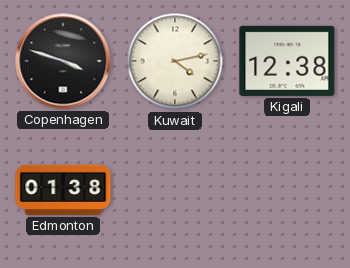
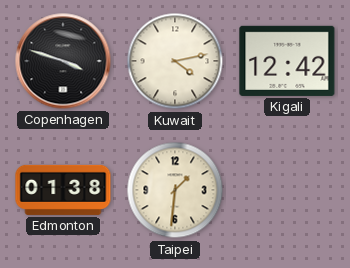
Kigali: 12:38 -> 12:42 (287, 61)
Taipei: none -> 1:31 (175, 190)
